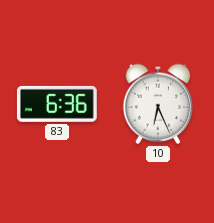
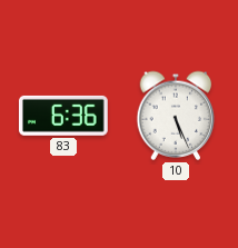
10: 6:26 -> 5:26 (176, 116)
